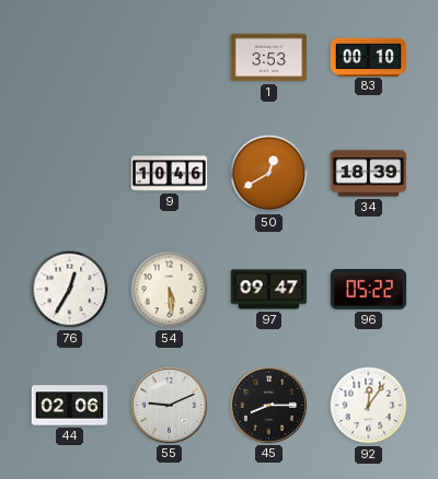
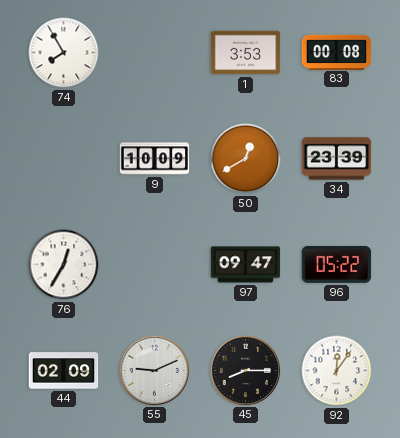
74: none -> 7:55 (64, 53)
83: 00:10 -> 00:08 (337, 52)
9: 10:46 -> 10:09 (155, 159)
34: 18:39 -> 23:39 (337, 159)
54: 5:29 -> none (170, 290)
44: 02:06 -> 02:09 (64, 371)
